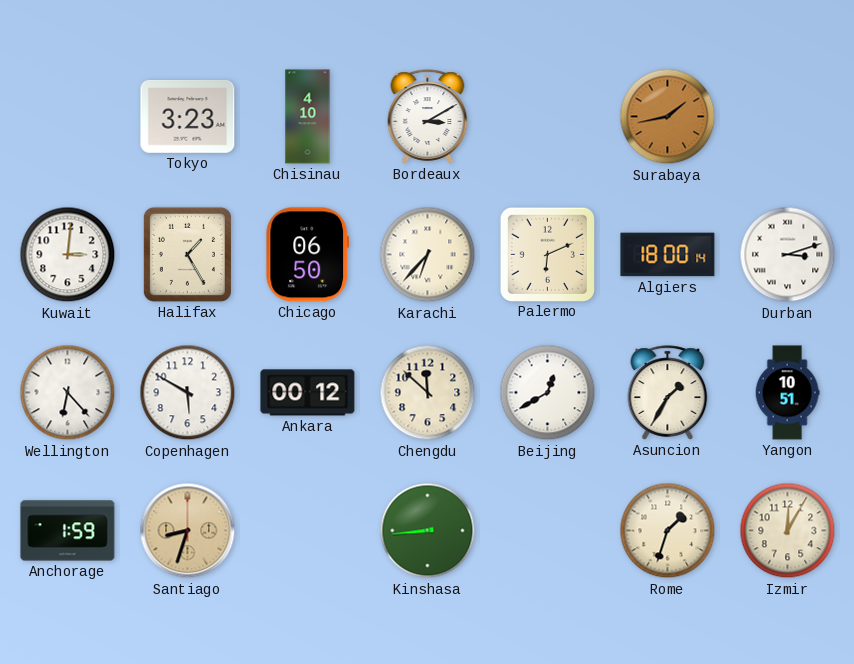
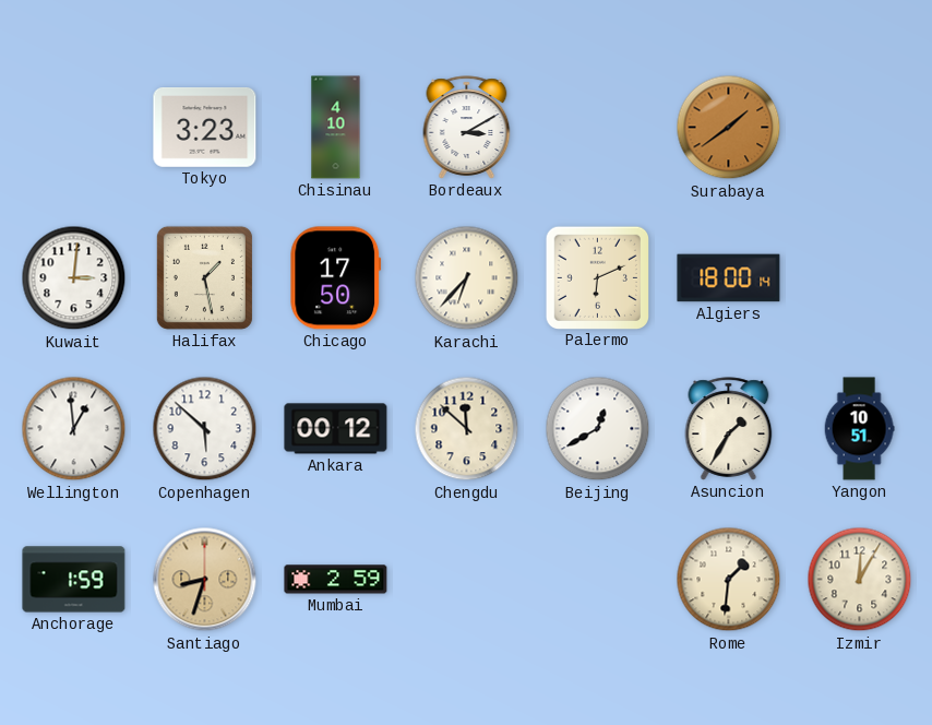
Surabaya: 1:43 -> 1:39 (729, 128)
Halifax: 1:25 -> 1:28 (204, 277)
Chicago: 06:50 -> 17:50 (336, 278)
Durban: 3:12 -> none (788, 255)
Wellington: 6:23 -> 12:59 (74, 429)
Copenhagen: 5:50 -> 5:52 (205, 429)
Mumbai: none -> 2:59 (336, 580)
Kinshasa: 8:44 -> none (428, 531)
Rome: 1:33 -> 1:31 (729, 580)
